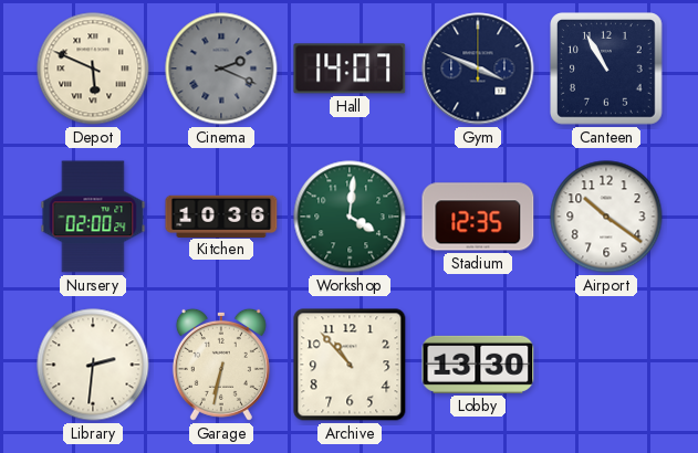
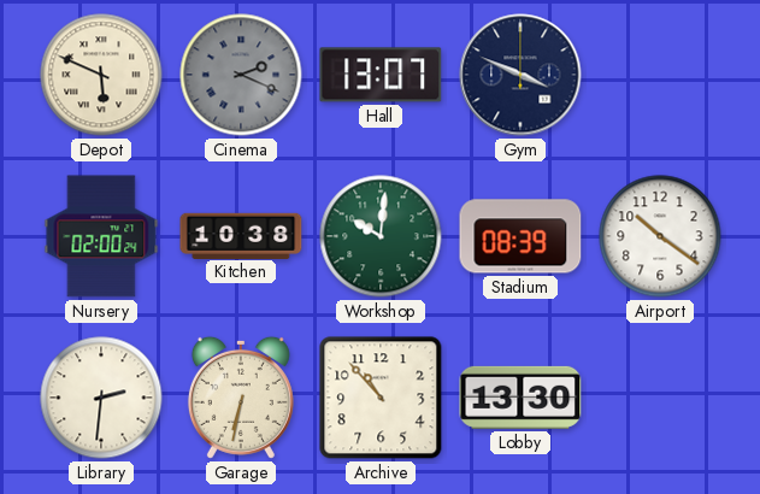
Hall: 14:07 -> 13:07 (381, 75)
Canteen: 10:55 -> none (607, 70)
Kitchen: 10:36 -> 10:38 (241, 235)
Workshop: 4:01 -> 10:01 (381, 236)
Stadium: 12:35 -> 08:39 (520, 236)
